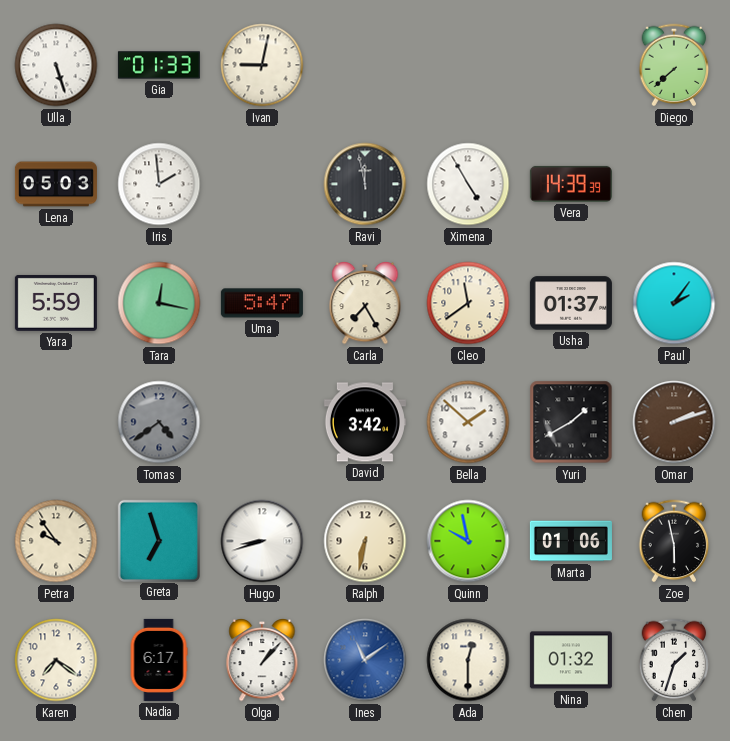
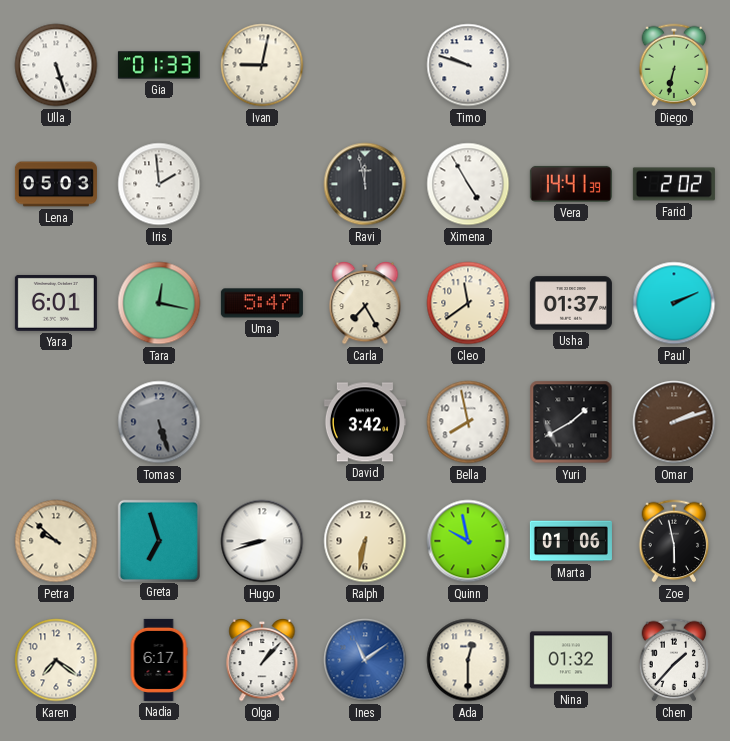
Timo: none -> 9:48 (468, 65)
Diego: 7:38 -> 6:32 (674, 65)
Vera: 14:39 -> 14:41 (571, 184)
Farid: none -> 2:02 (674, 184)
Yara: 5:59 -> 6:01 (56, 303)
Paul: 2:06 -> 2:11 (674, 303)
Tomas: 4:39 -> 5:27 (159, 422)
Bella: 1:52 -> 7:58 (468, 422)
Petra: 9:54 -> 9:52 (56, 541)
Chen: 1:33 -> 1:37 (674, 660)
